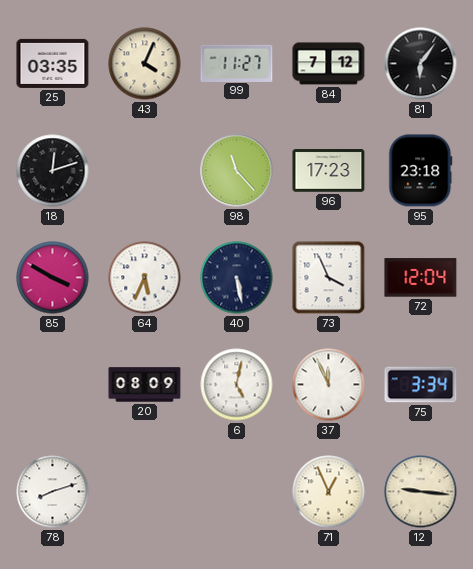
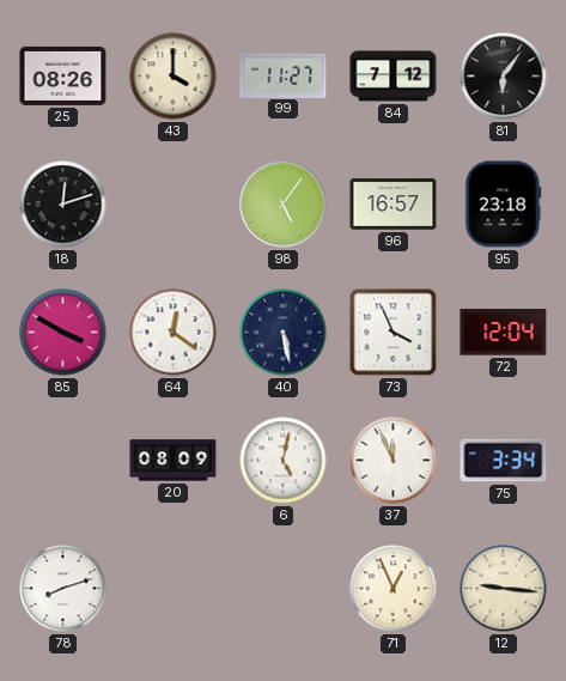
25: 03:35 -> 08:26 (63, 75)
43: 4:04 -> 4:00 (174, 77)
98: 11:23 -> 5:06 (284, 205)
96: 17:23 -> 16:57 (394, 205)
64: 5:34 -> 12:21 (174, 333)
